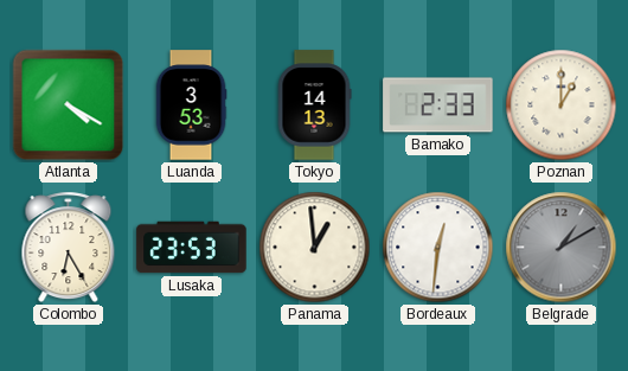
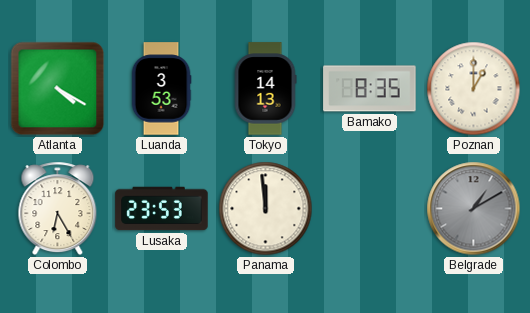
Bamako: 2:33 -> 8:35 (370, 89)
Panama: 12:59 -> 11:59 (266, 209)
Bordeaux: 12:31 -> none (438, 248)
